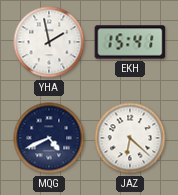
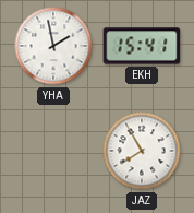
MQG: 4:41 -> none (49, 138)
JAZ: 6:22 -> 7:55 (142, 151)
